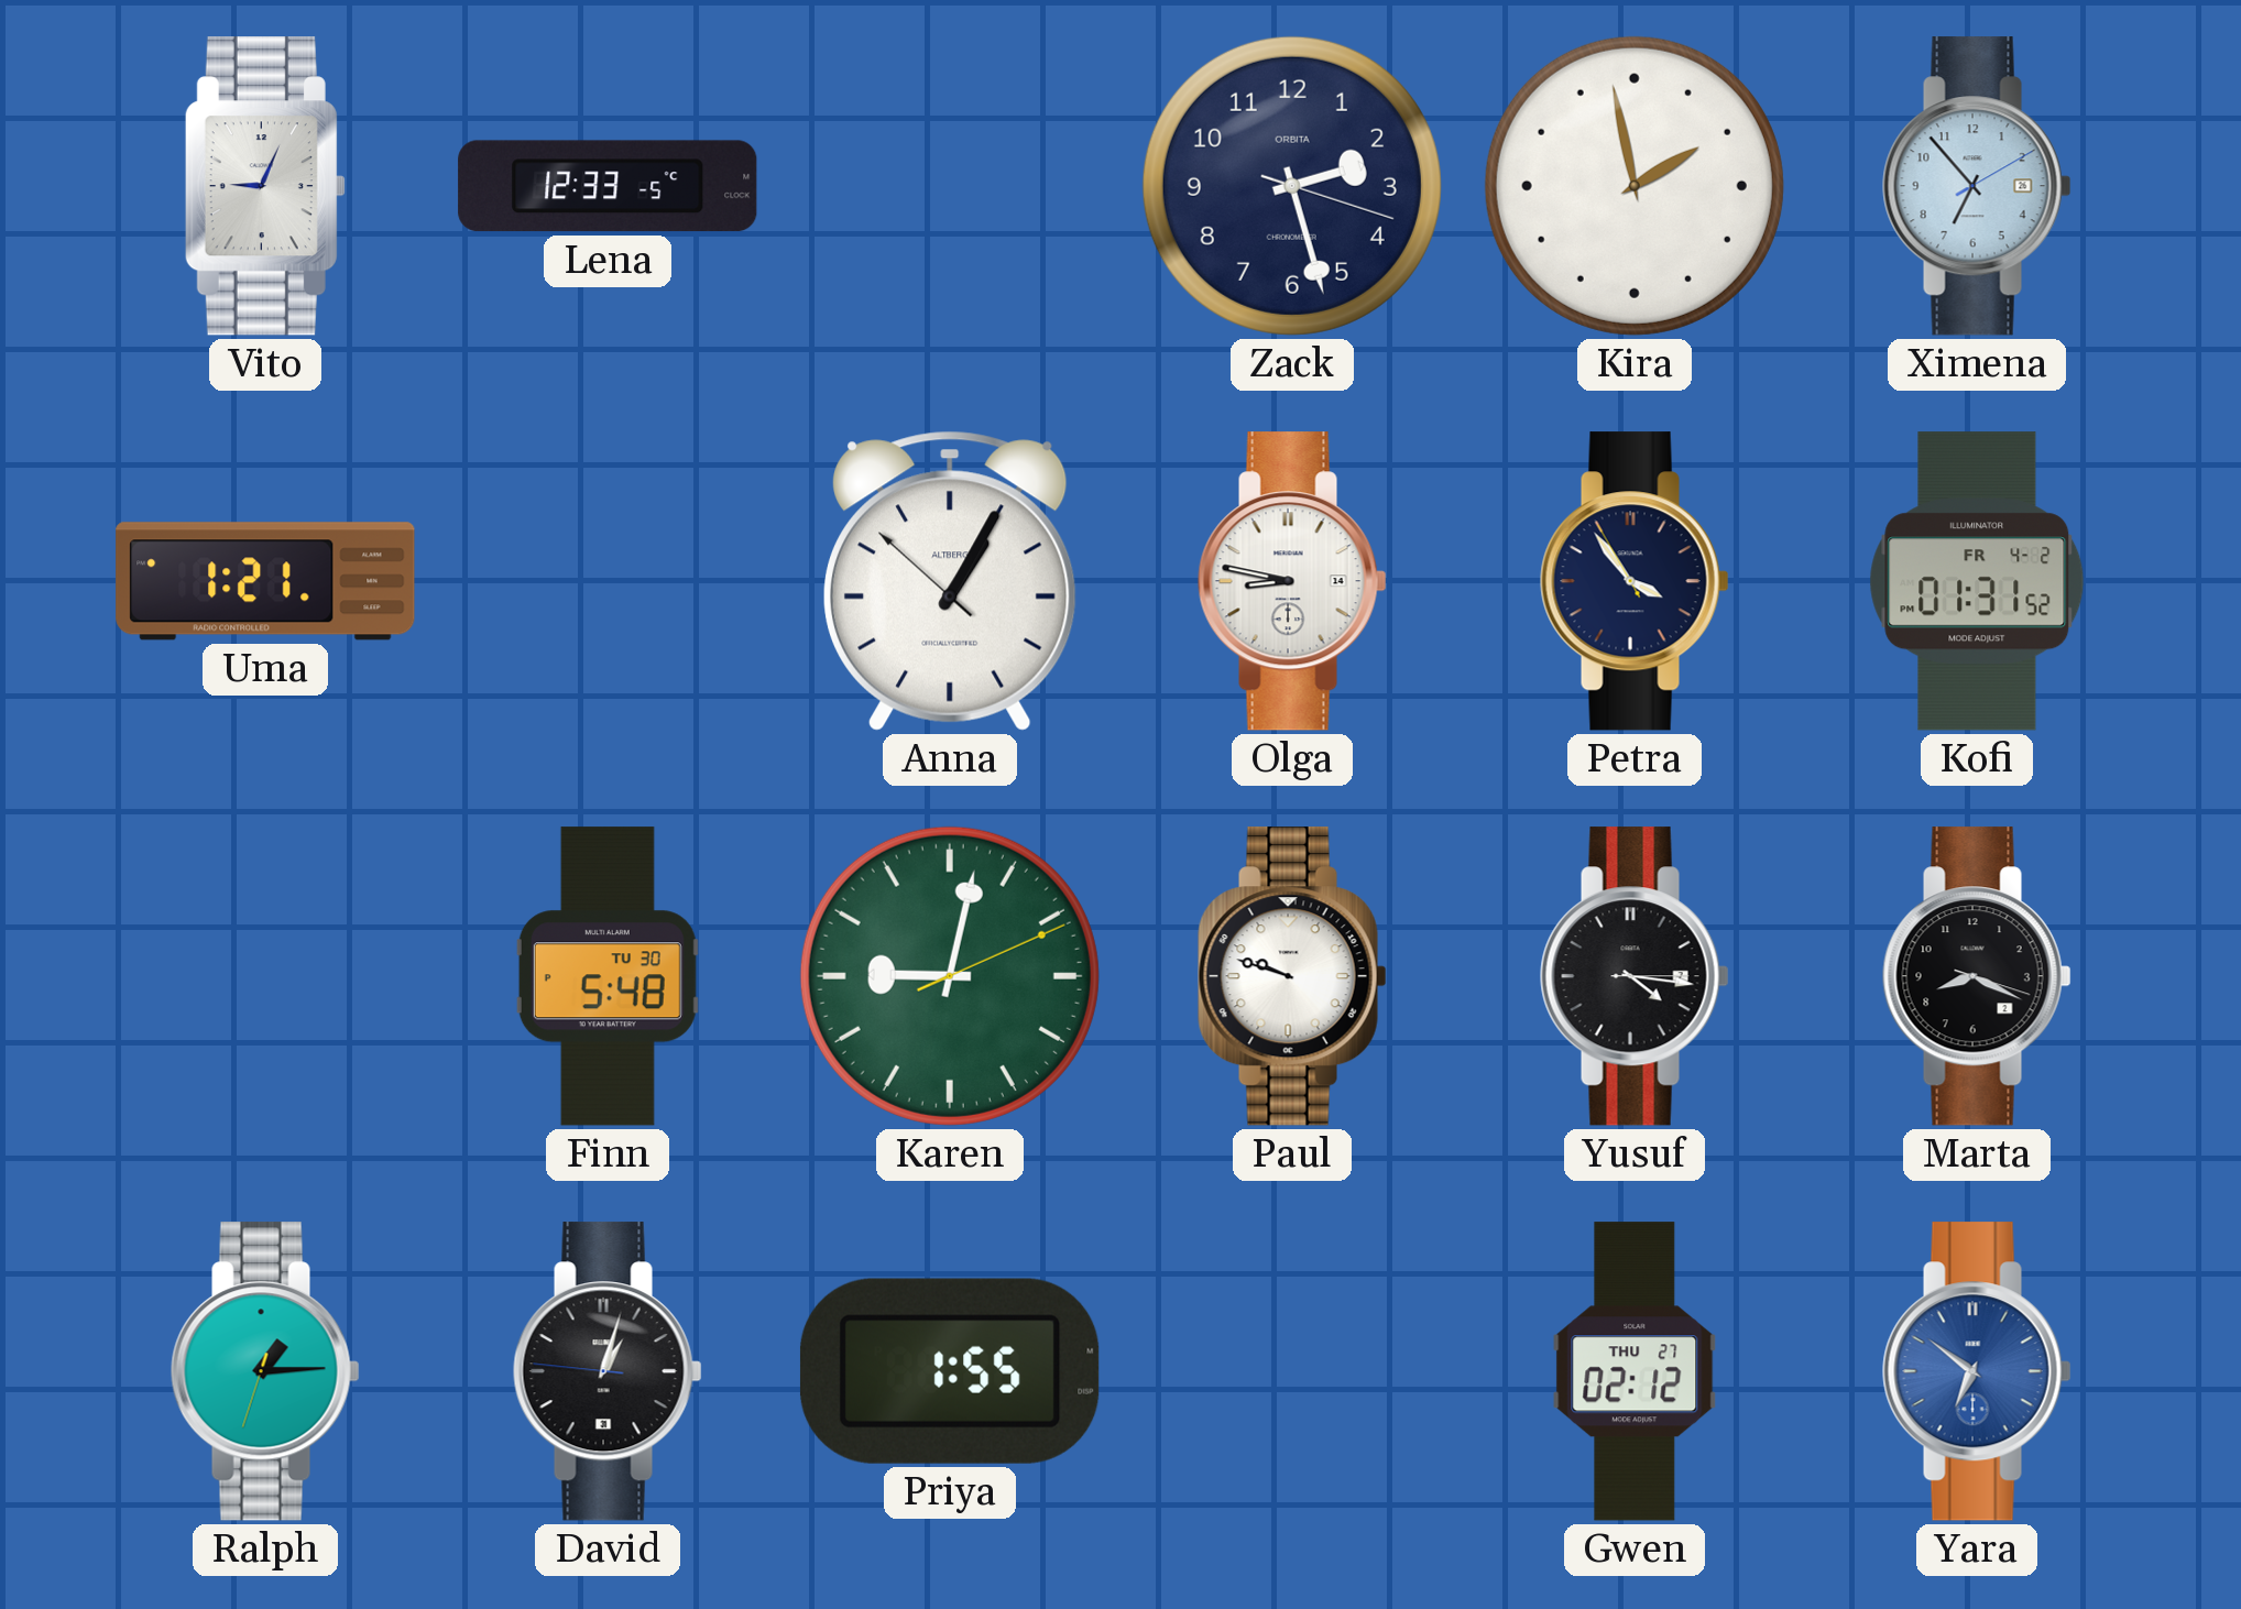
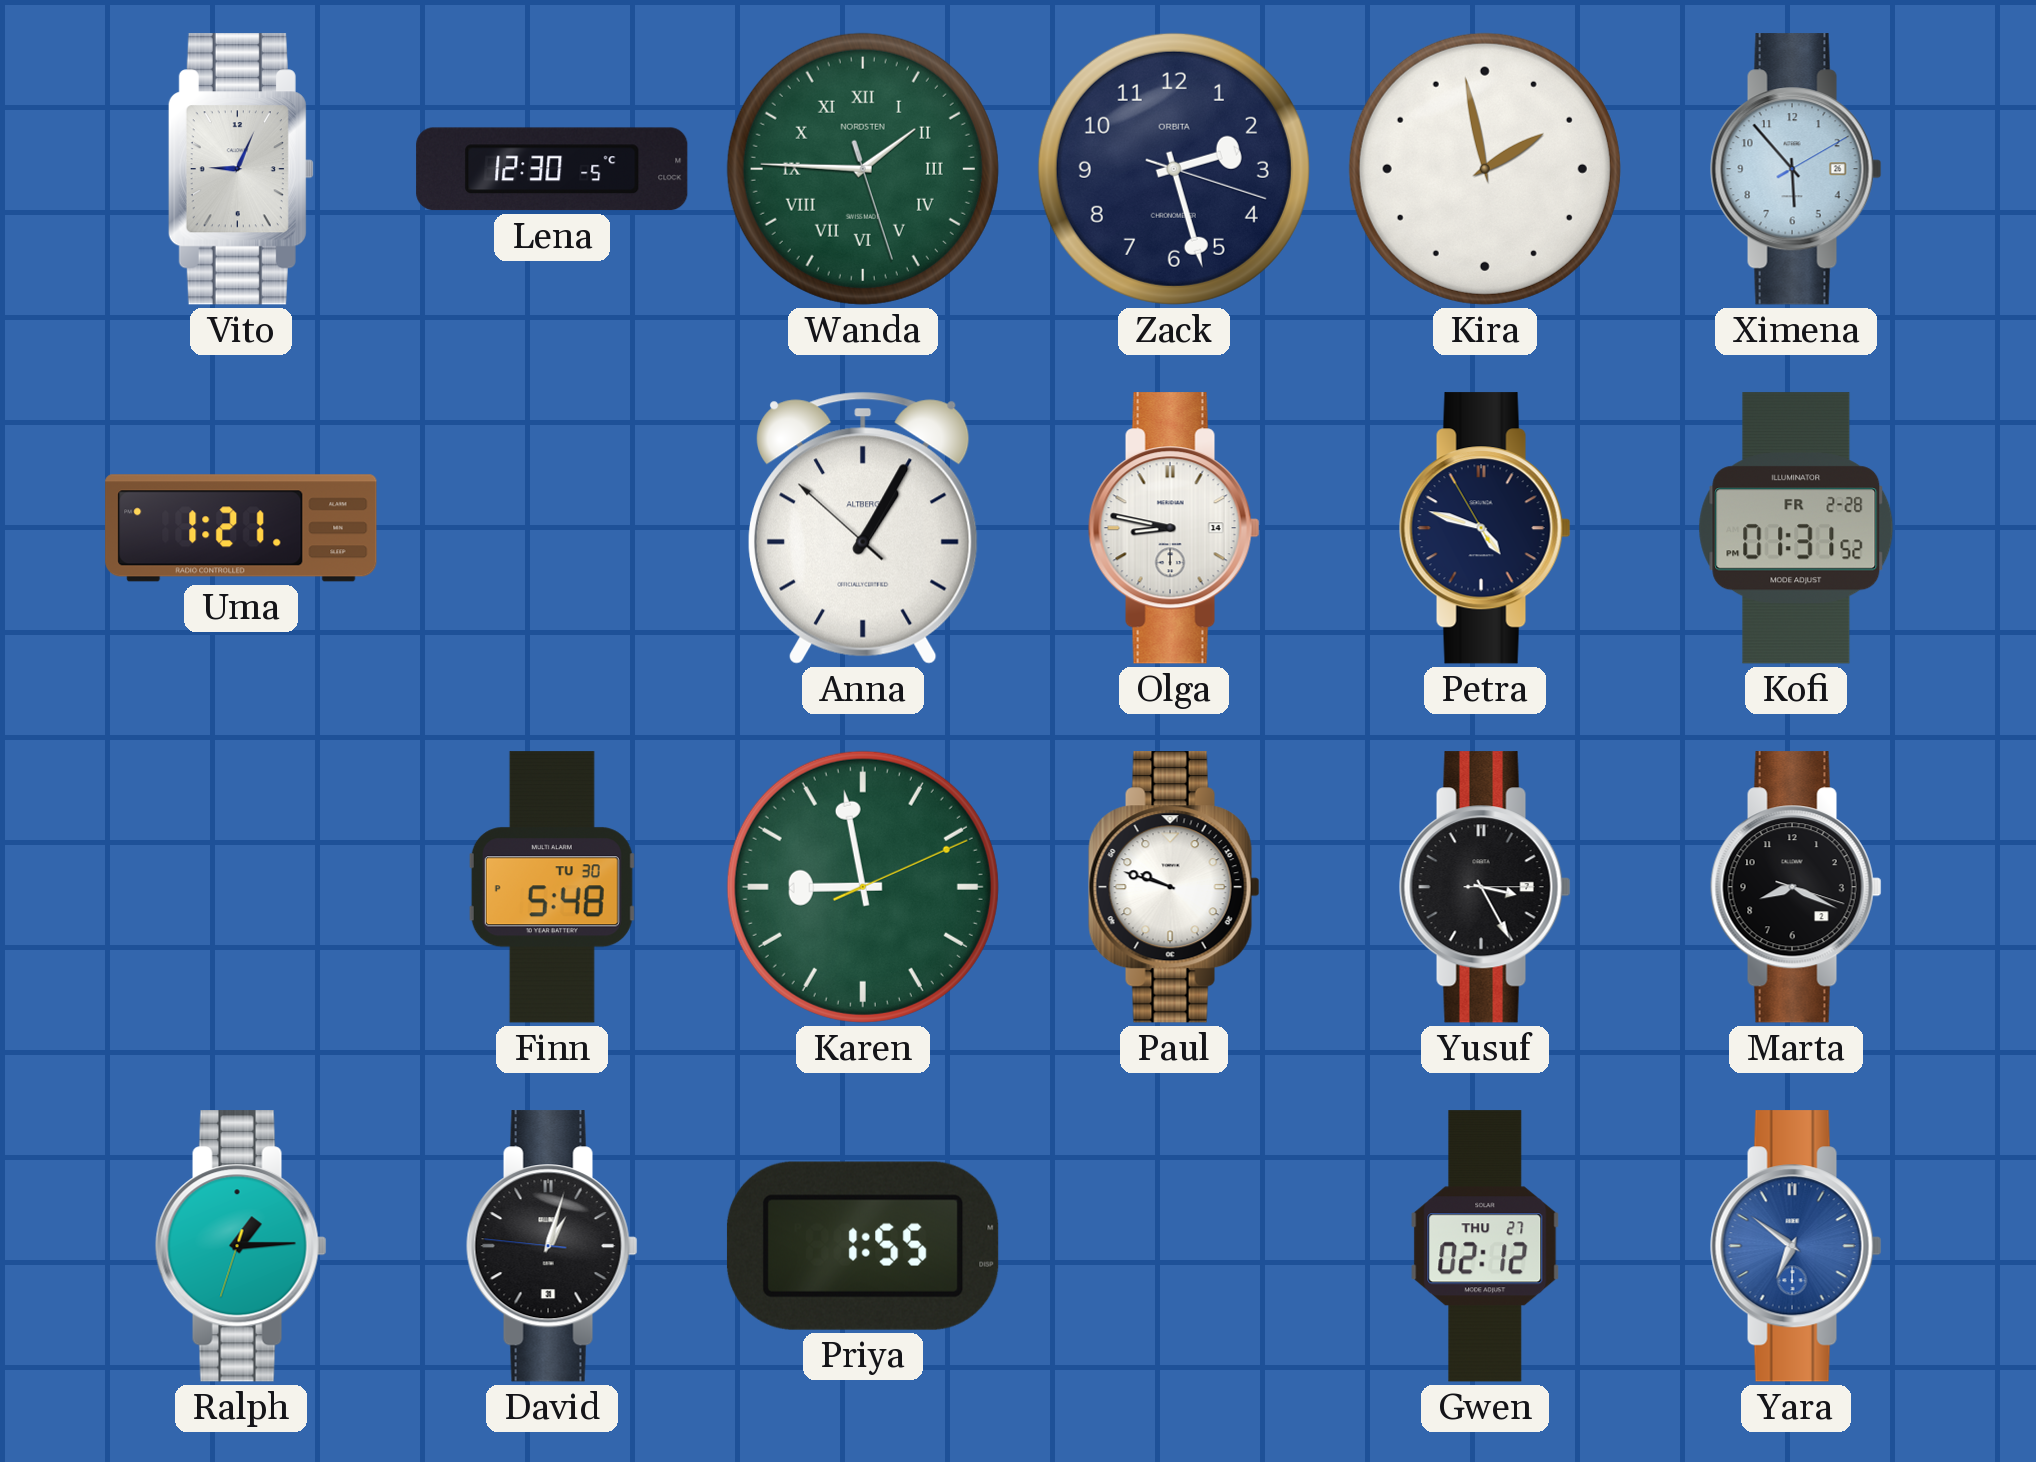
Lena: 12:33 -> 12:30 (552, 169)
Wanda: none -> 1:45 (863, 169)
Ximena: 6:53 -> 5:53 (1796, 169)
Petra: 3:53 -> 4:47 (1485, 528)
Kofi date: FR 4-2 -> FR 2-28 (1796, 528)
Karen: 9:02 -> 8:58 (863, 887)
Yusuf: 4:16 -> 3:25 (1485, 887)
